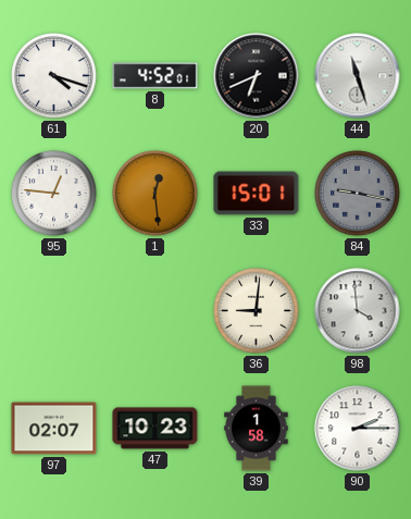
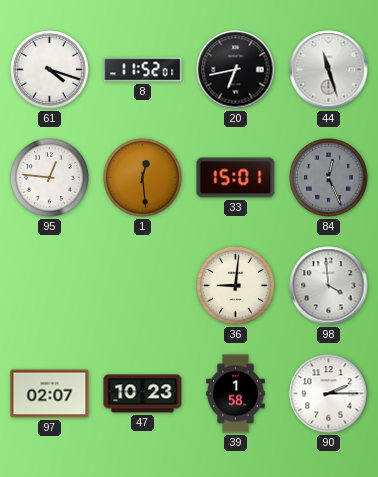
8: 4:52 -> 11:52 (143, 70)
20: 6:41 -> 6:43 (236, 70)
84: 9:17 -> 12:26 (329, 178)
